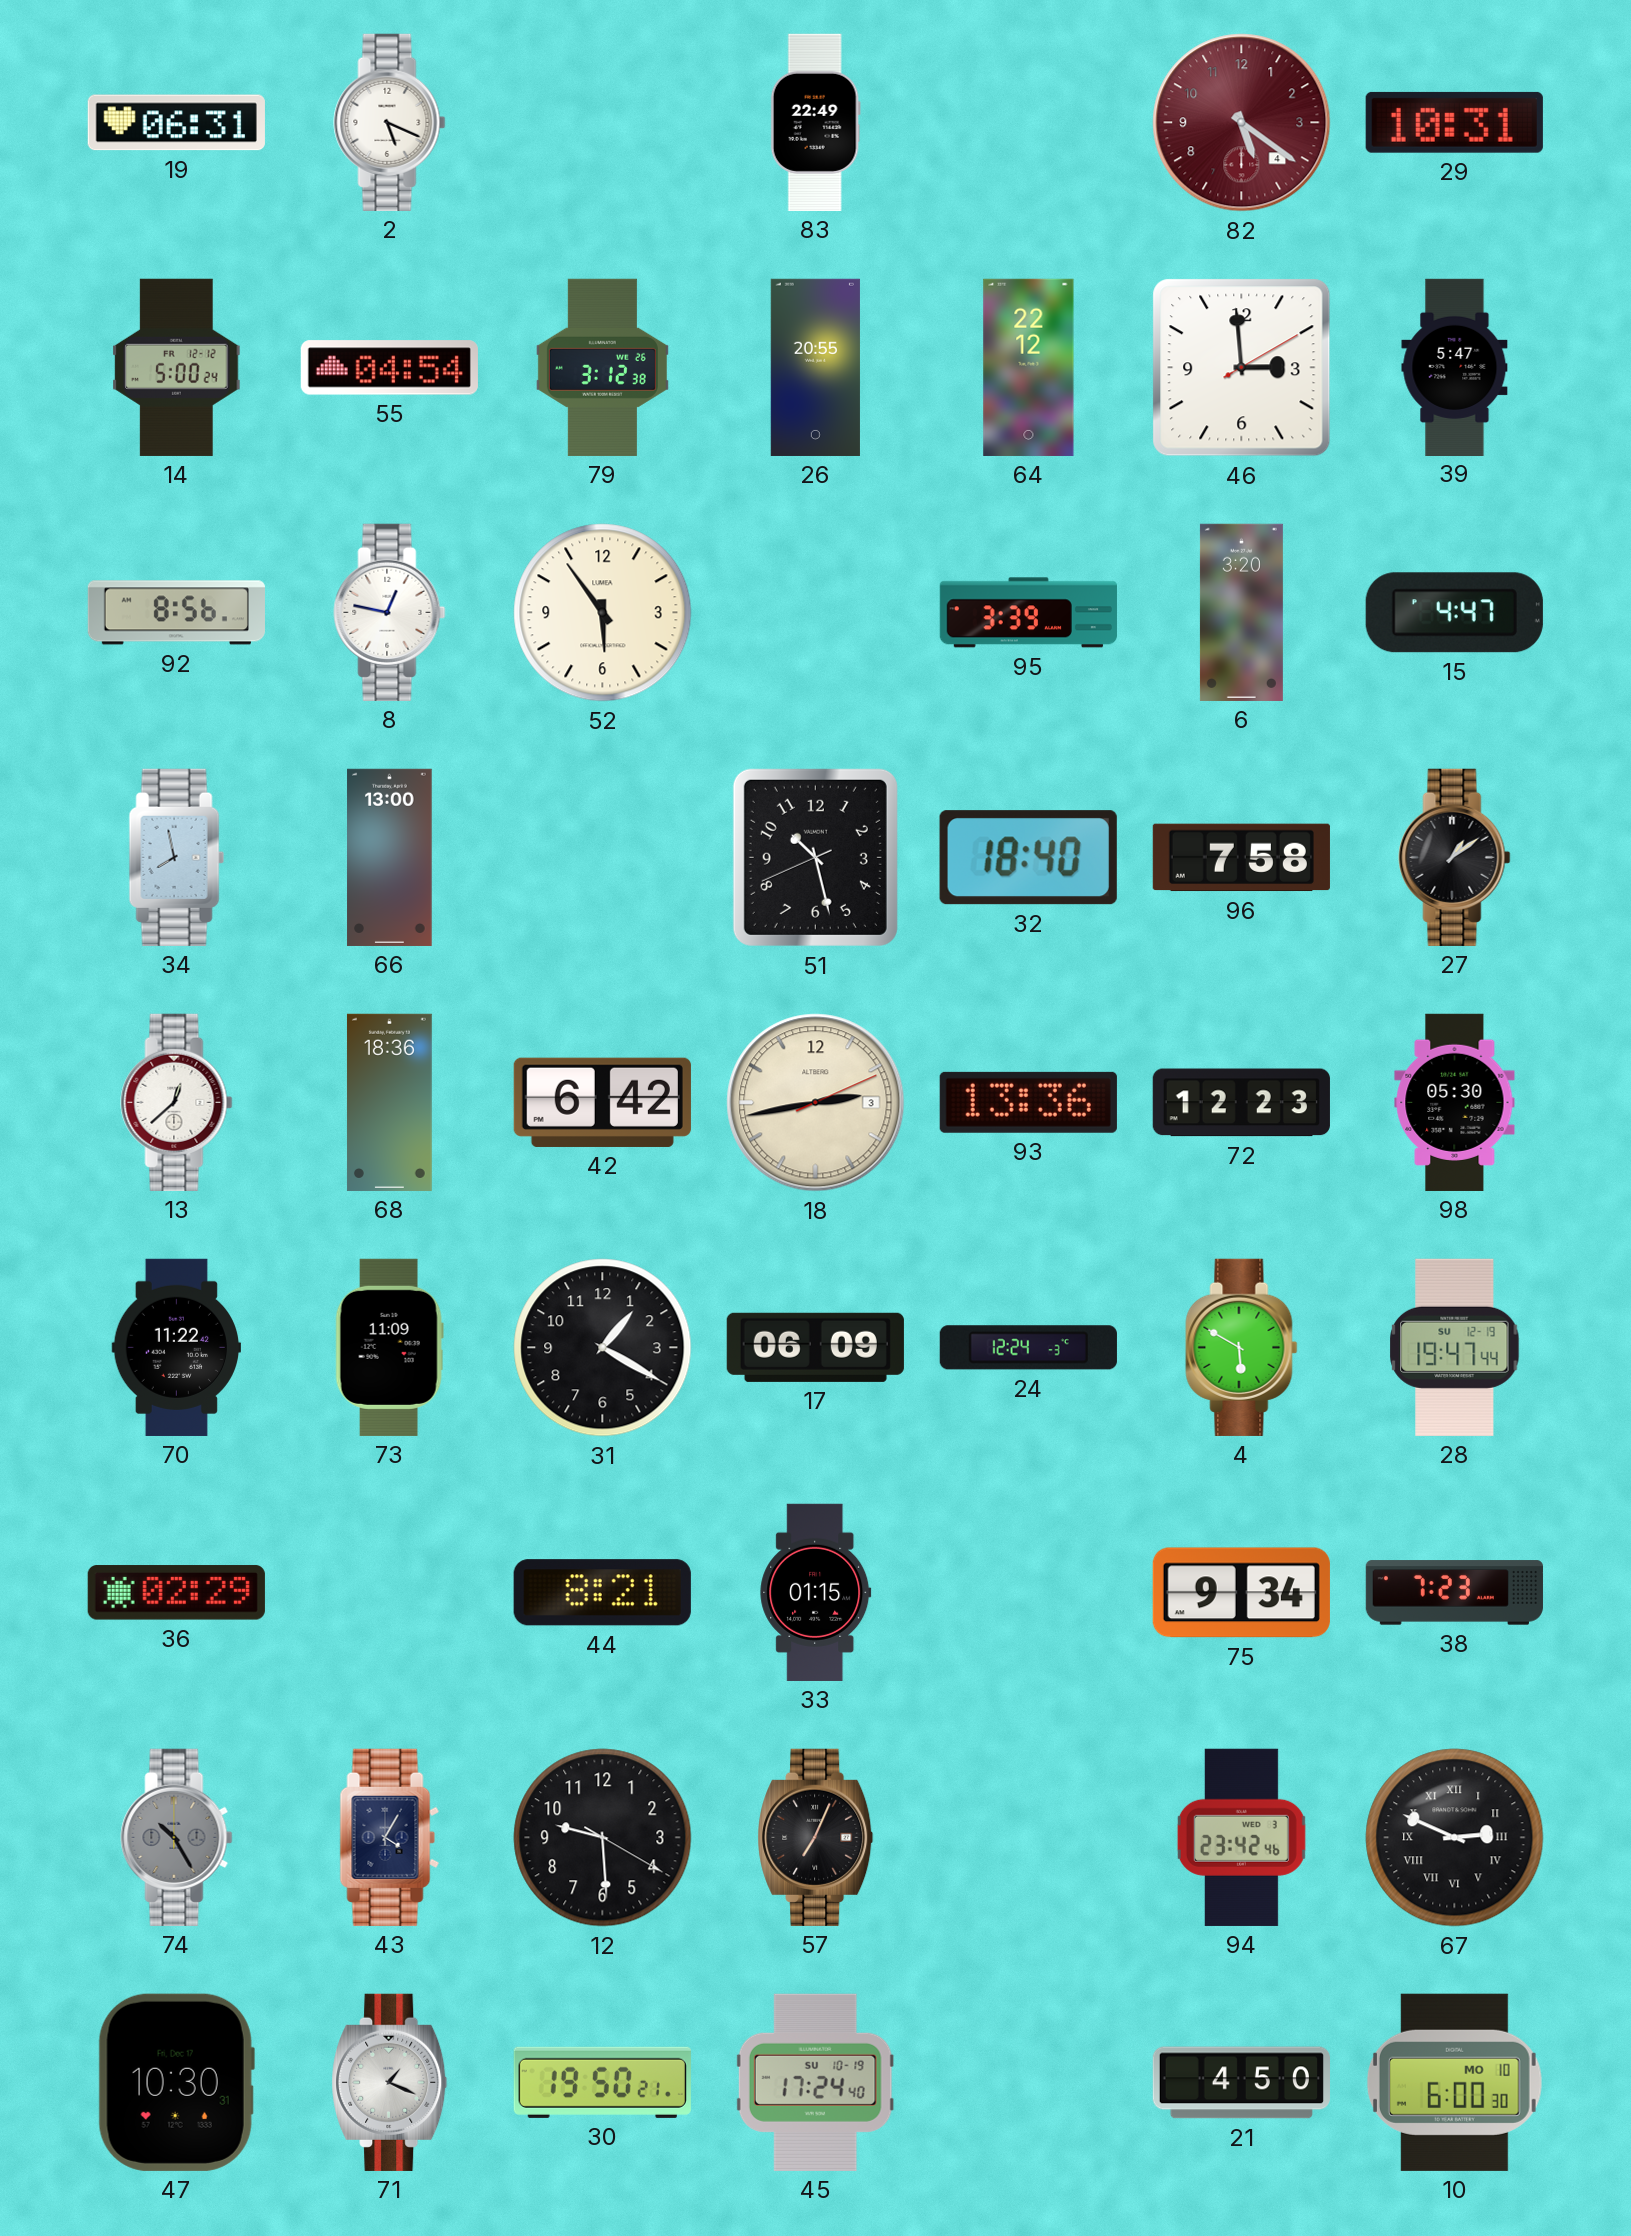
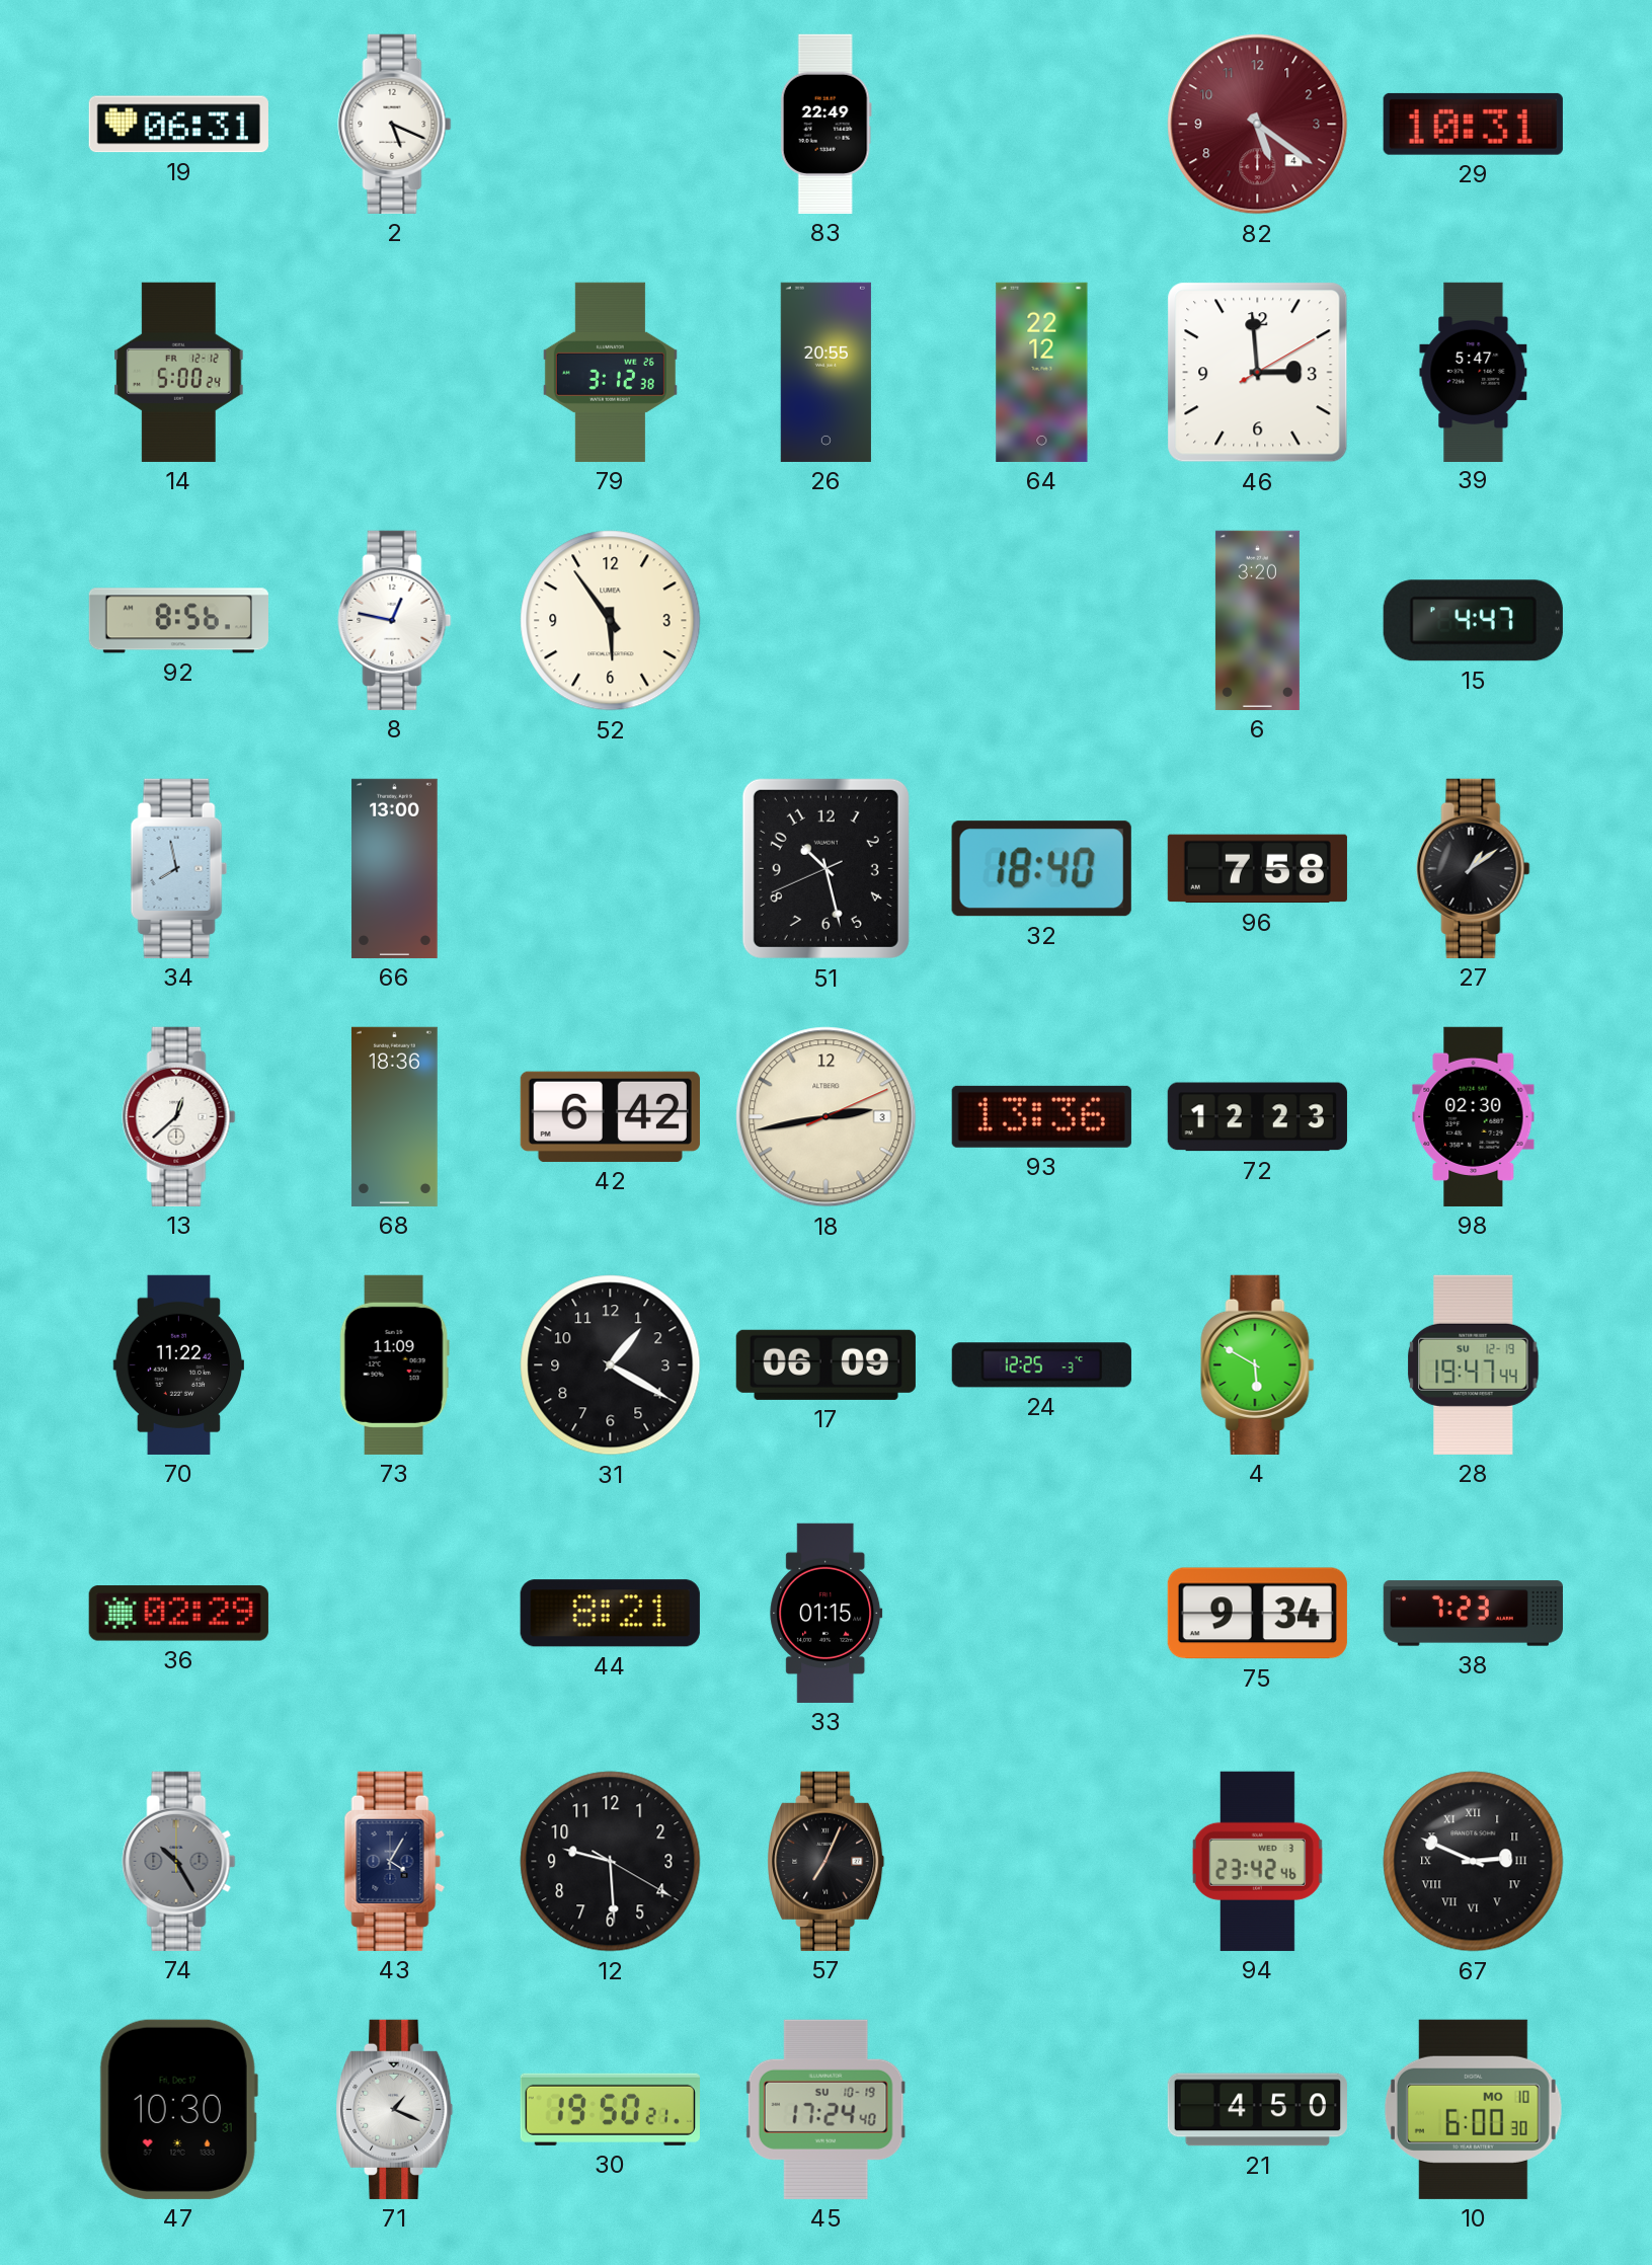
55: 04:54 -> none (389, 368)
95: 3:39 -> none (1028, 613)
98: 05:30 -> 02:30 (1474, 1116)
24: 12:24 -> 12:25 (1041, 1365)
